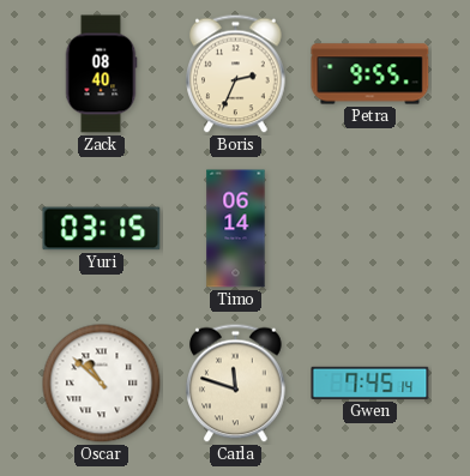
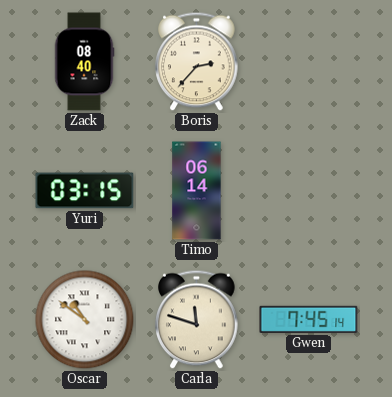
Boris: 2:34 -> 2:37 (197, 62)
Petra: 9:55 -> none (370, 74)
Oscar: 10:52 -> 10:51 (85, 320)
